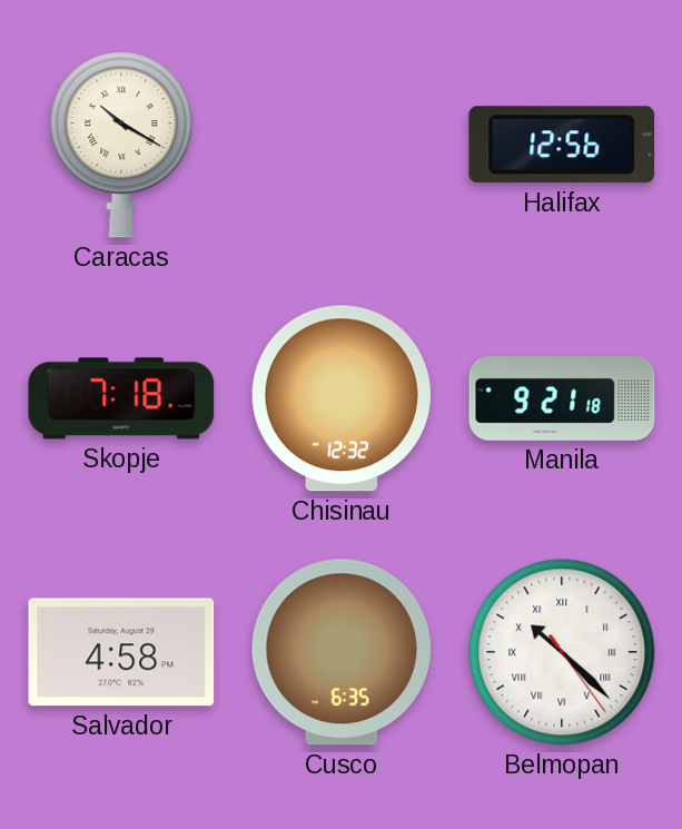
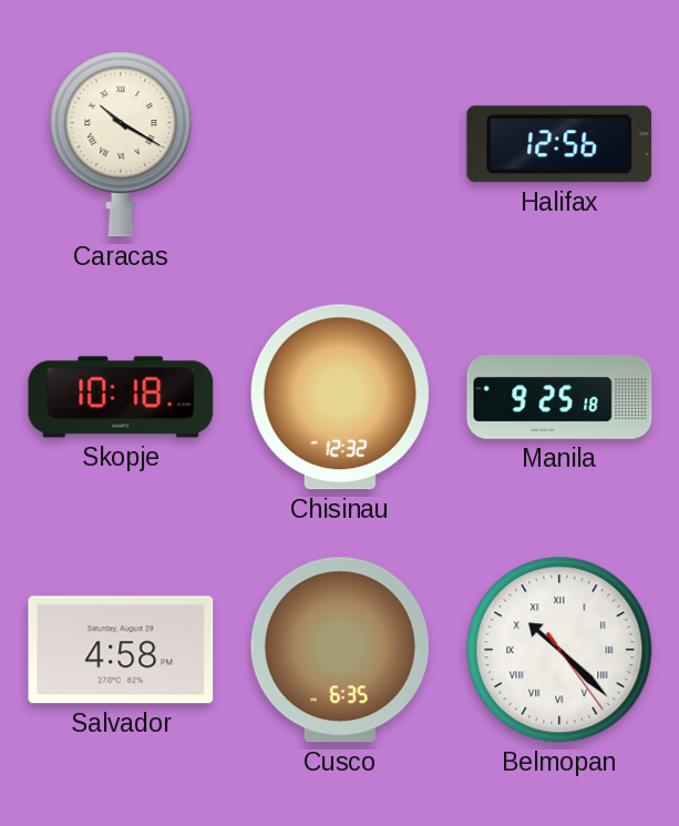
Skopje: 7:18 -> 10:18 (121, 397)
Manila: 9:21 -> 9:25 (559, 397)
